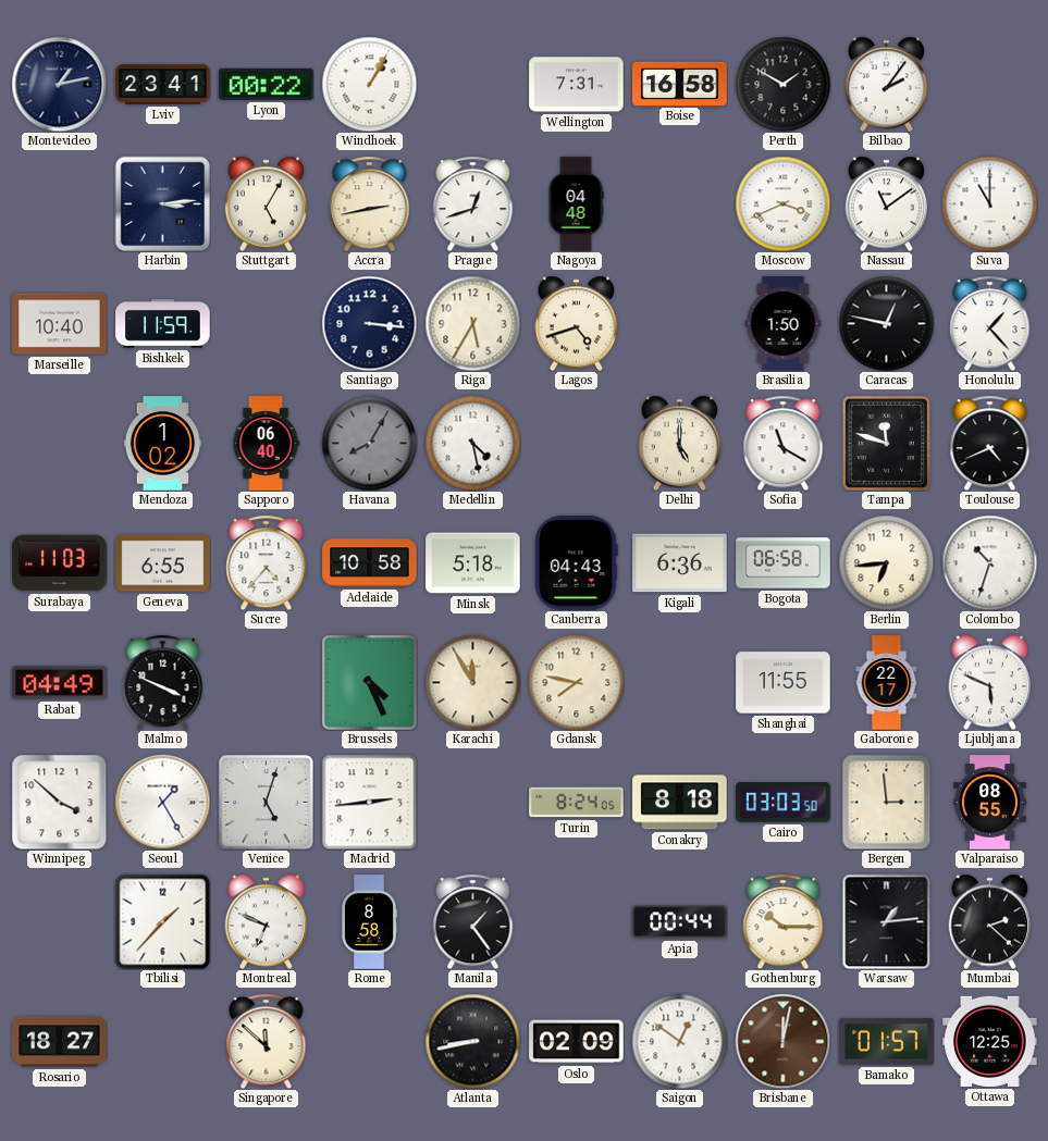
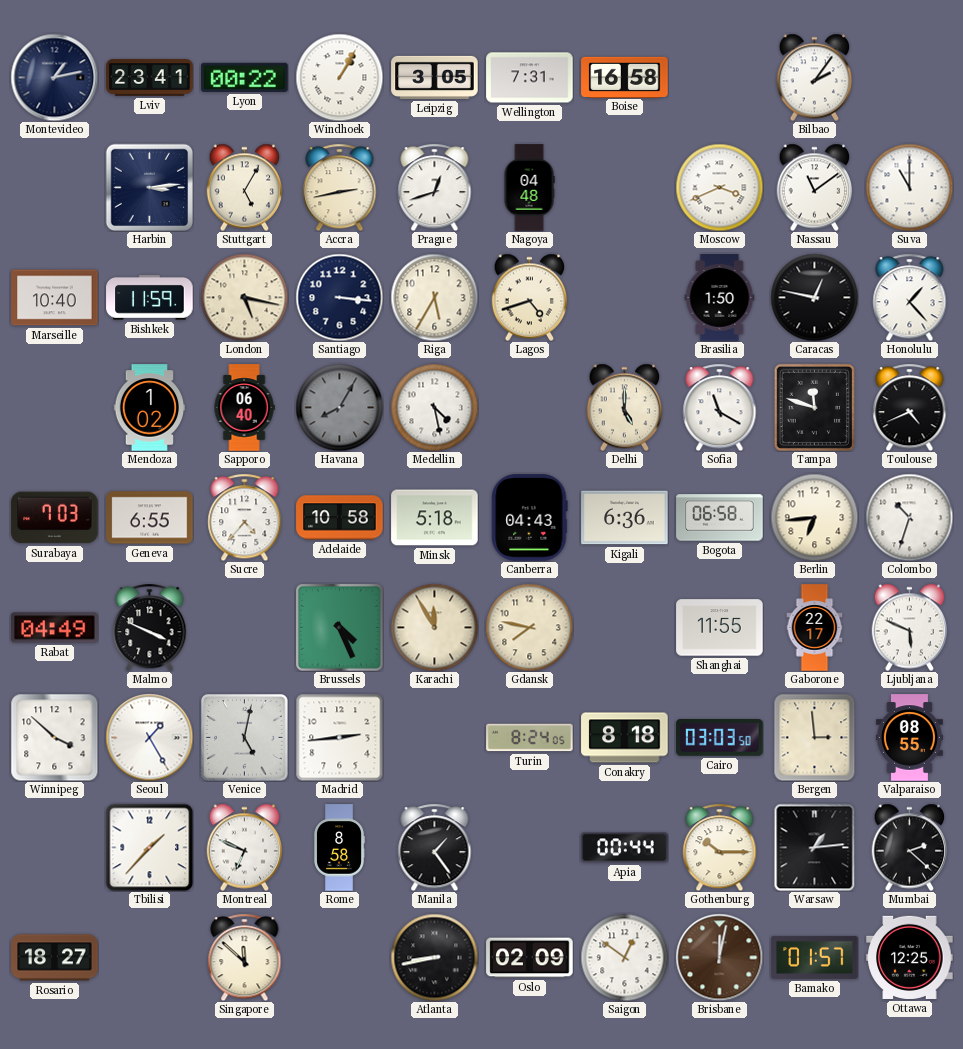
Leipzig: none -> 3:05 (435, 77)
Perth: 1:50 -> none (782, 84)
London: none -> 5:17 (244, 297)
Surabaya: 11:03 -> 7:03 (55, 518)
Venice: 5:03 -> 5:02 (245, 738)
